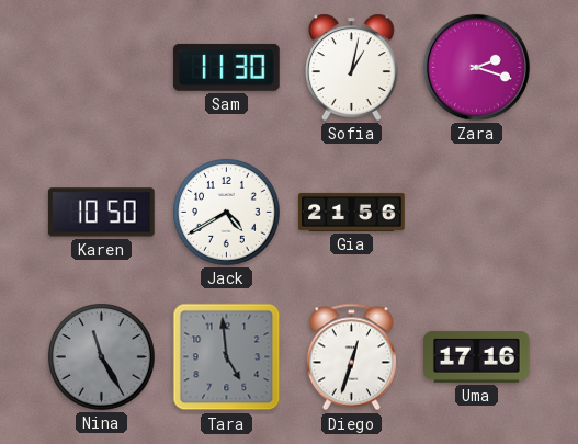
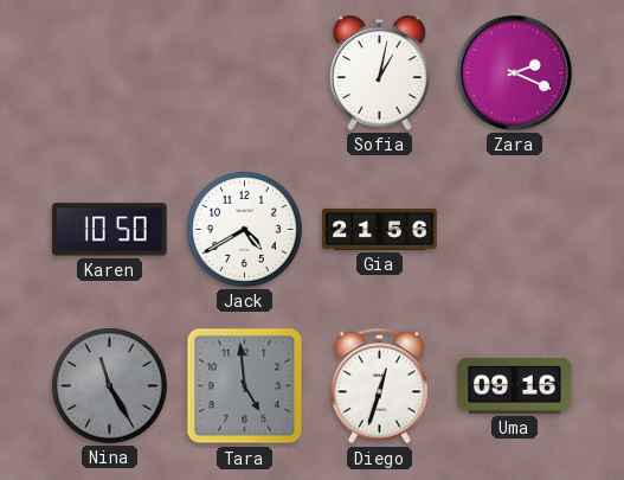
Sam: 11:30 -> none (227, 67)
Zara: 2:18 -> 2:19 (514, 72)
Uma: 17:16 -> 09:16 (515, 385)
